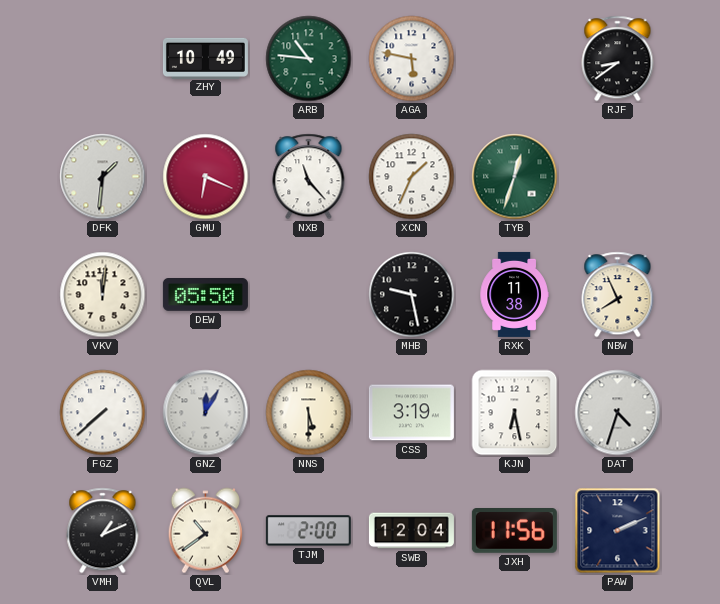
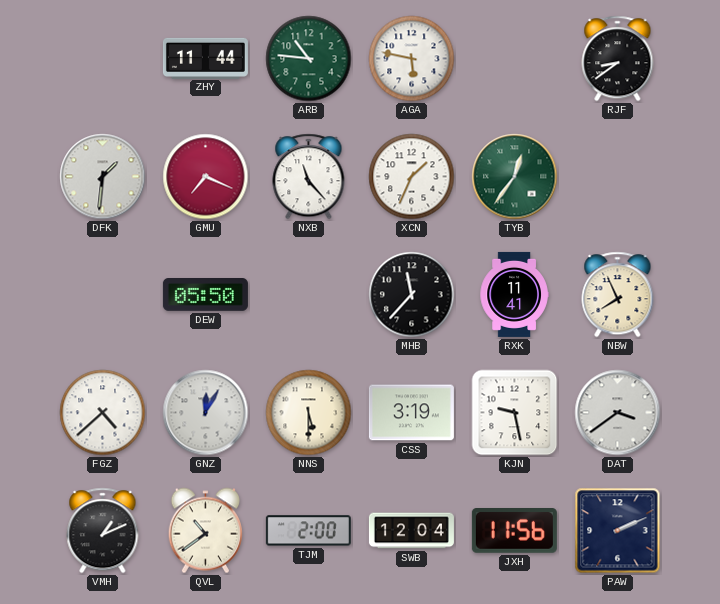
ZHY: 10:49 -> 11:44 (205, 58)
GMU: 6:19 -> 7:19 (206, 177)
TYB: 12:33 -> 12:36 (515, 177)
VKV: 12:01 -> none (103, 295)
MHB: 9:28 -> 11:37 (412, 295)
RXK: 11:38 -> 11:41 (514, 294)
FGZ: 7:38 -> 4:38 (103, 413)
KJN: 6:28 -> 9:28 (515, 413)
DAT: 4:33 -> 3:39 (618, 413)
